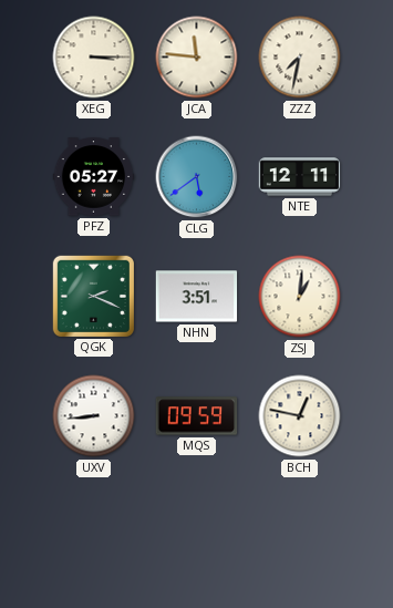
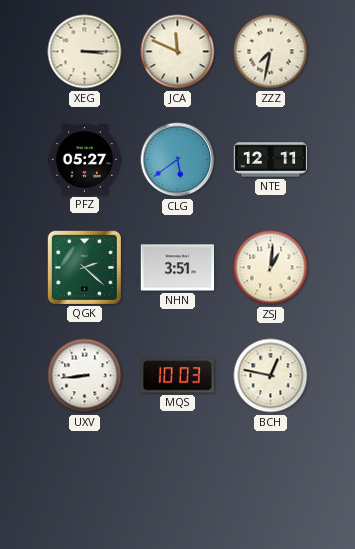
JCA: 11:46 -> 11:49 (178, 52)
QGK: 2:19 -> 2:22 (84, 267)
MQS: 09:59 -> 10:03 (178, 376)
